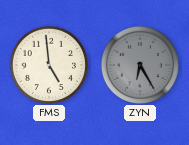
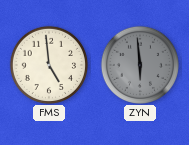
ZYN: 6:25 -> 5:59 (139, 64)
